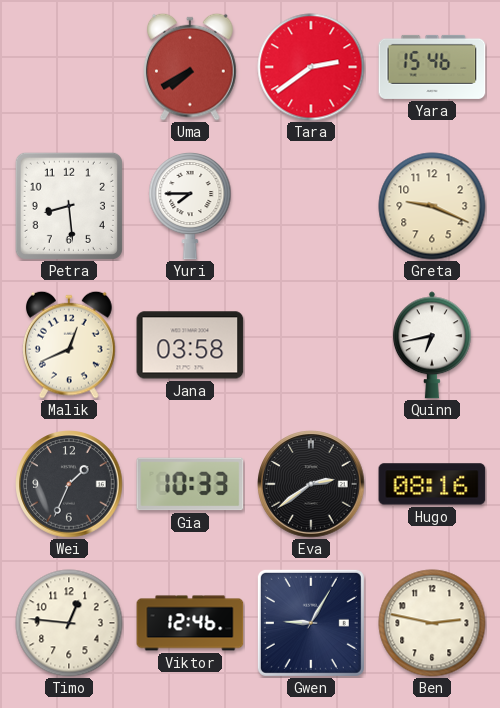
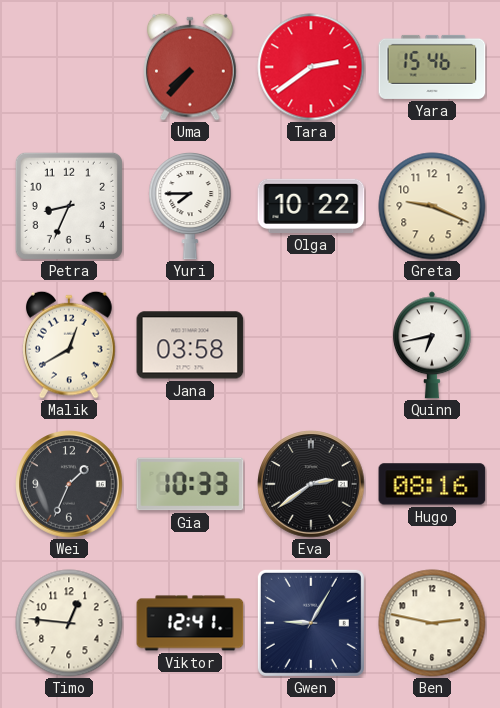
Uma: 7:40 -> 7:37 (191, 67)
Petra: 8:29 -> 8:34 (69, 206)
Olga: none -> 10:22 (311, 206)
Malik: 12:41 -> 12:40 (70, 345)
Viktor: 12:46 -> 12:41 (190, 623)
